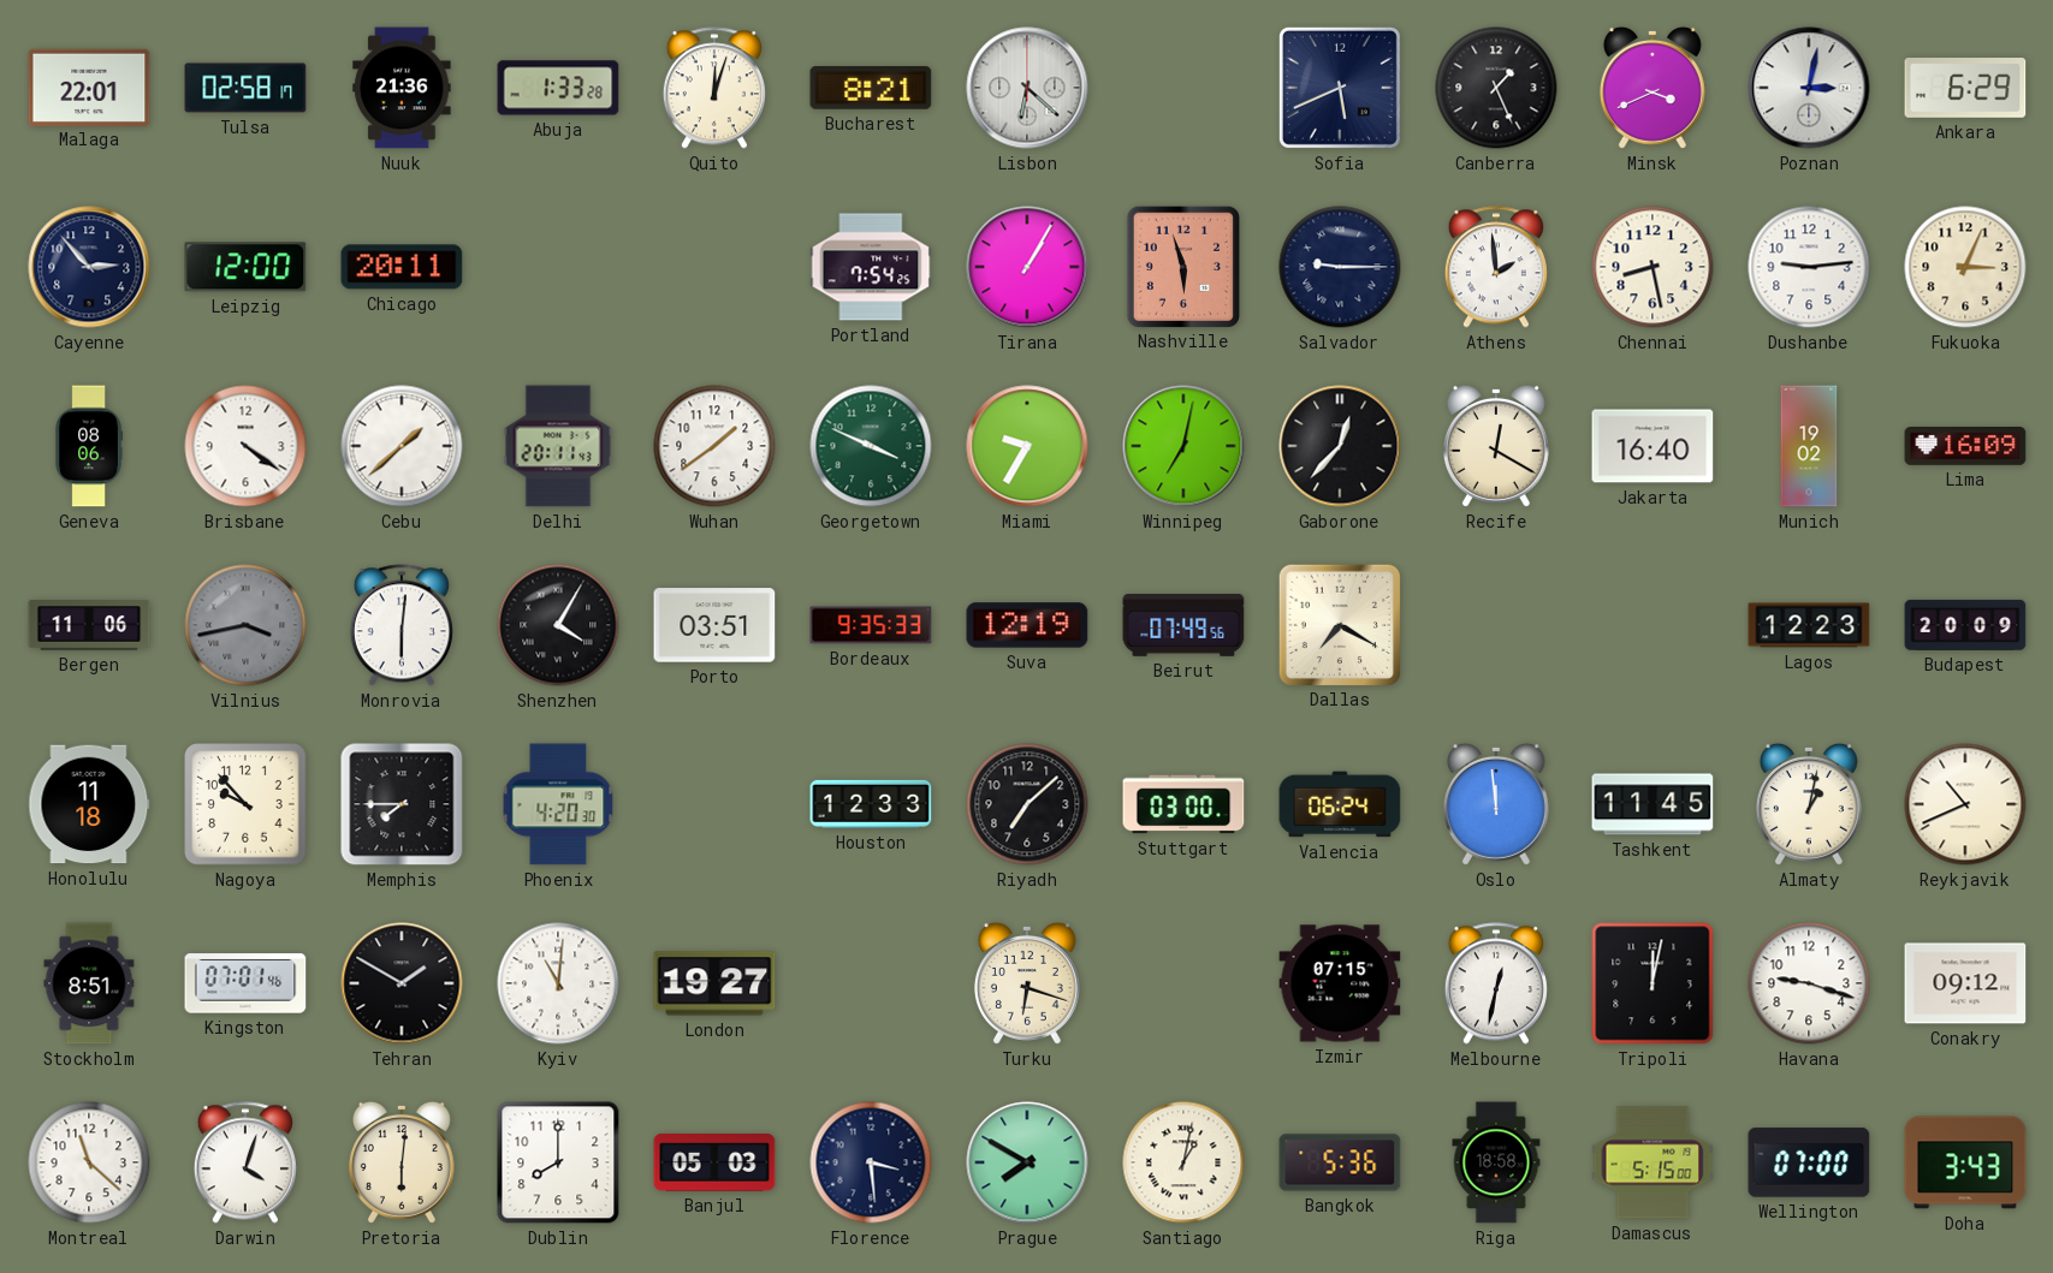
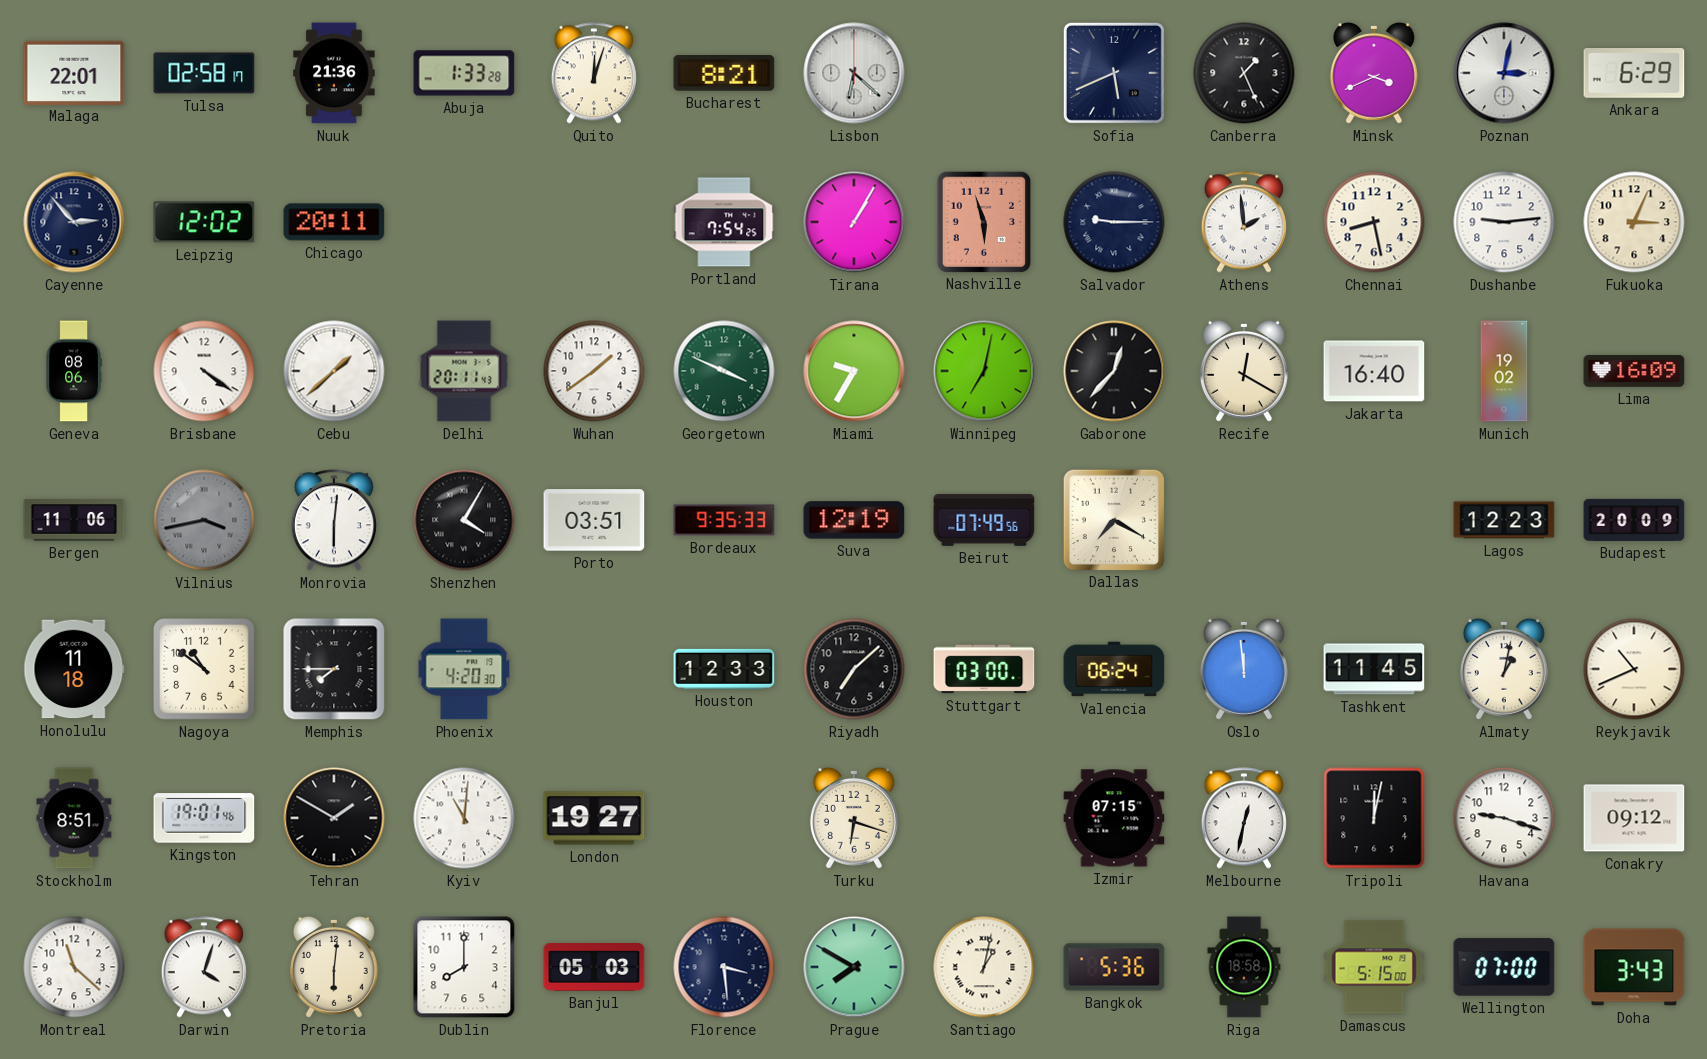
Leipzig: 12:00 -> 12:02 (204, 222)
Nagoya: 9:53 -> 10:51 (204, 669)
Kingston: 07:01 -> 19:01 (204, 818)
